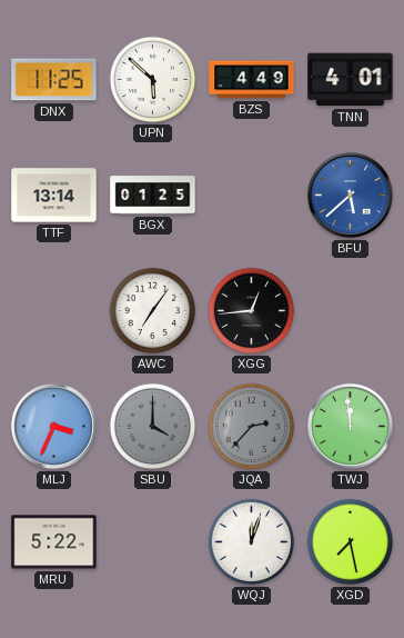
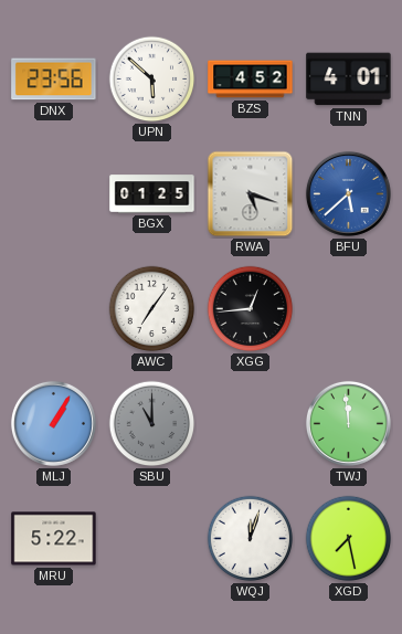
DNX: 11:25 -> 23:56 (54, 80)
BZS: 4:49 -> 4:52 (251, 80)
TTF: 13:14 -> none (54, 196)
RWA: none -> 5:18 (251, 194)
MLJ: 3:34 -> 1:05 (53, 423)
SBU: 4:00 -> 11:00 (152, 424)
JQA: 2:37 -> none (252, 427)
